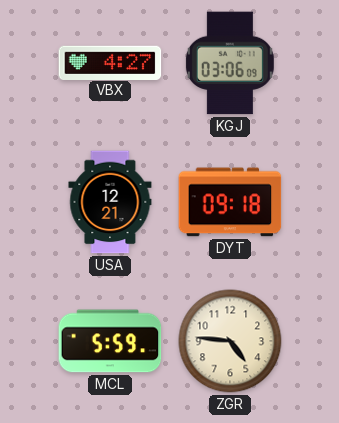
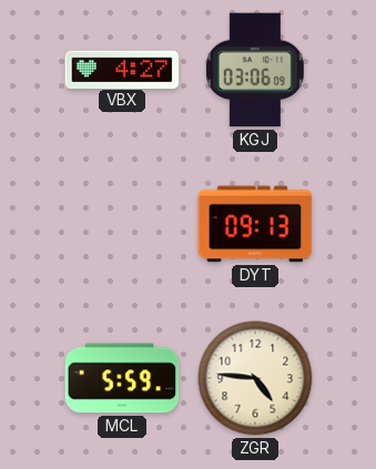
USA: 12:21 -> none (110, 202)
DYT: 09:18 -> 09:13 (255, 224)
